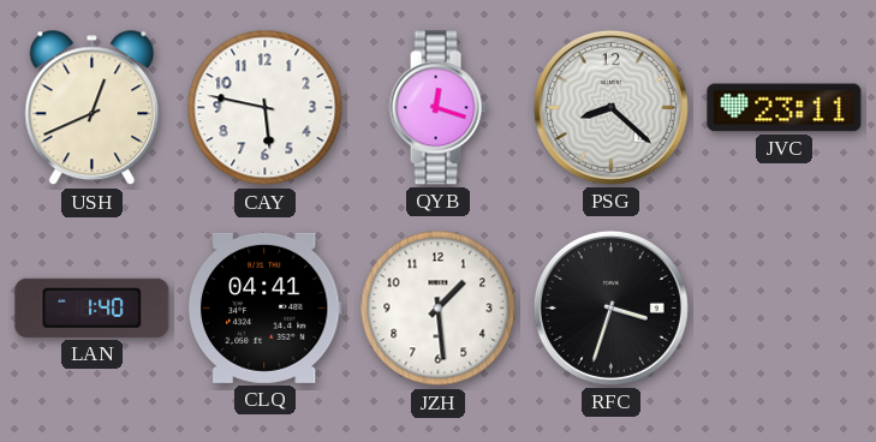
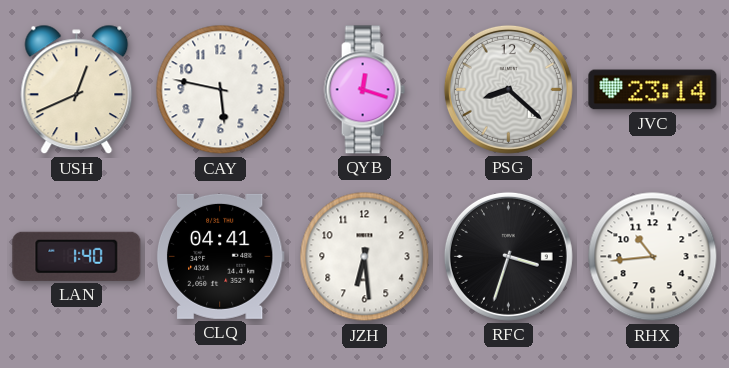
JVC: 23:11 -> 23:14 (653, 90)
JZH: 1:29 -> 6:29 (365, 257)
RHX: none -> 10:44 (653, 257)
